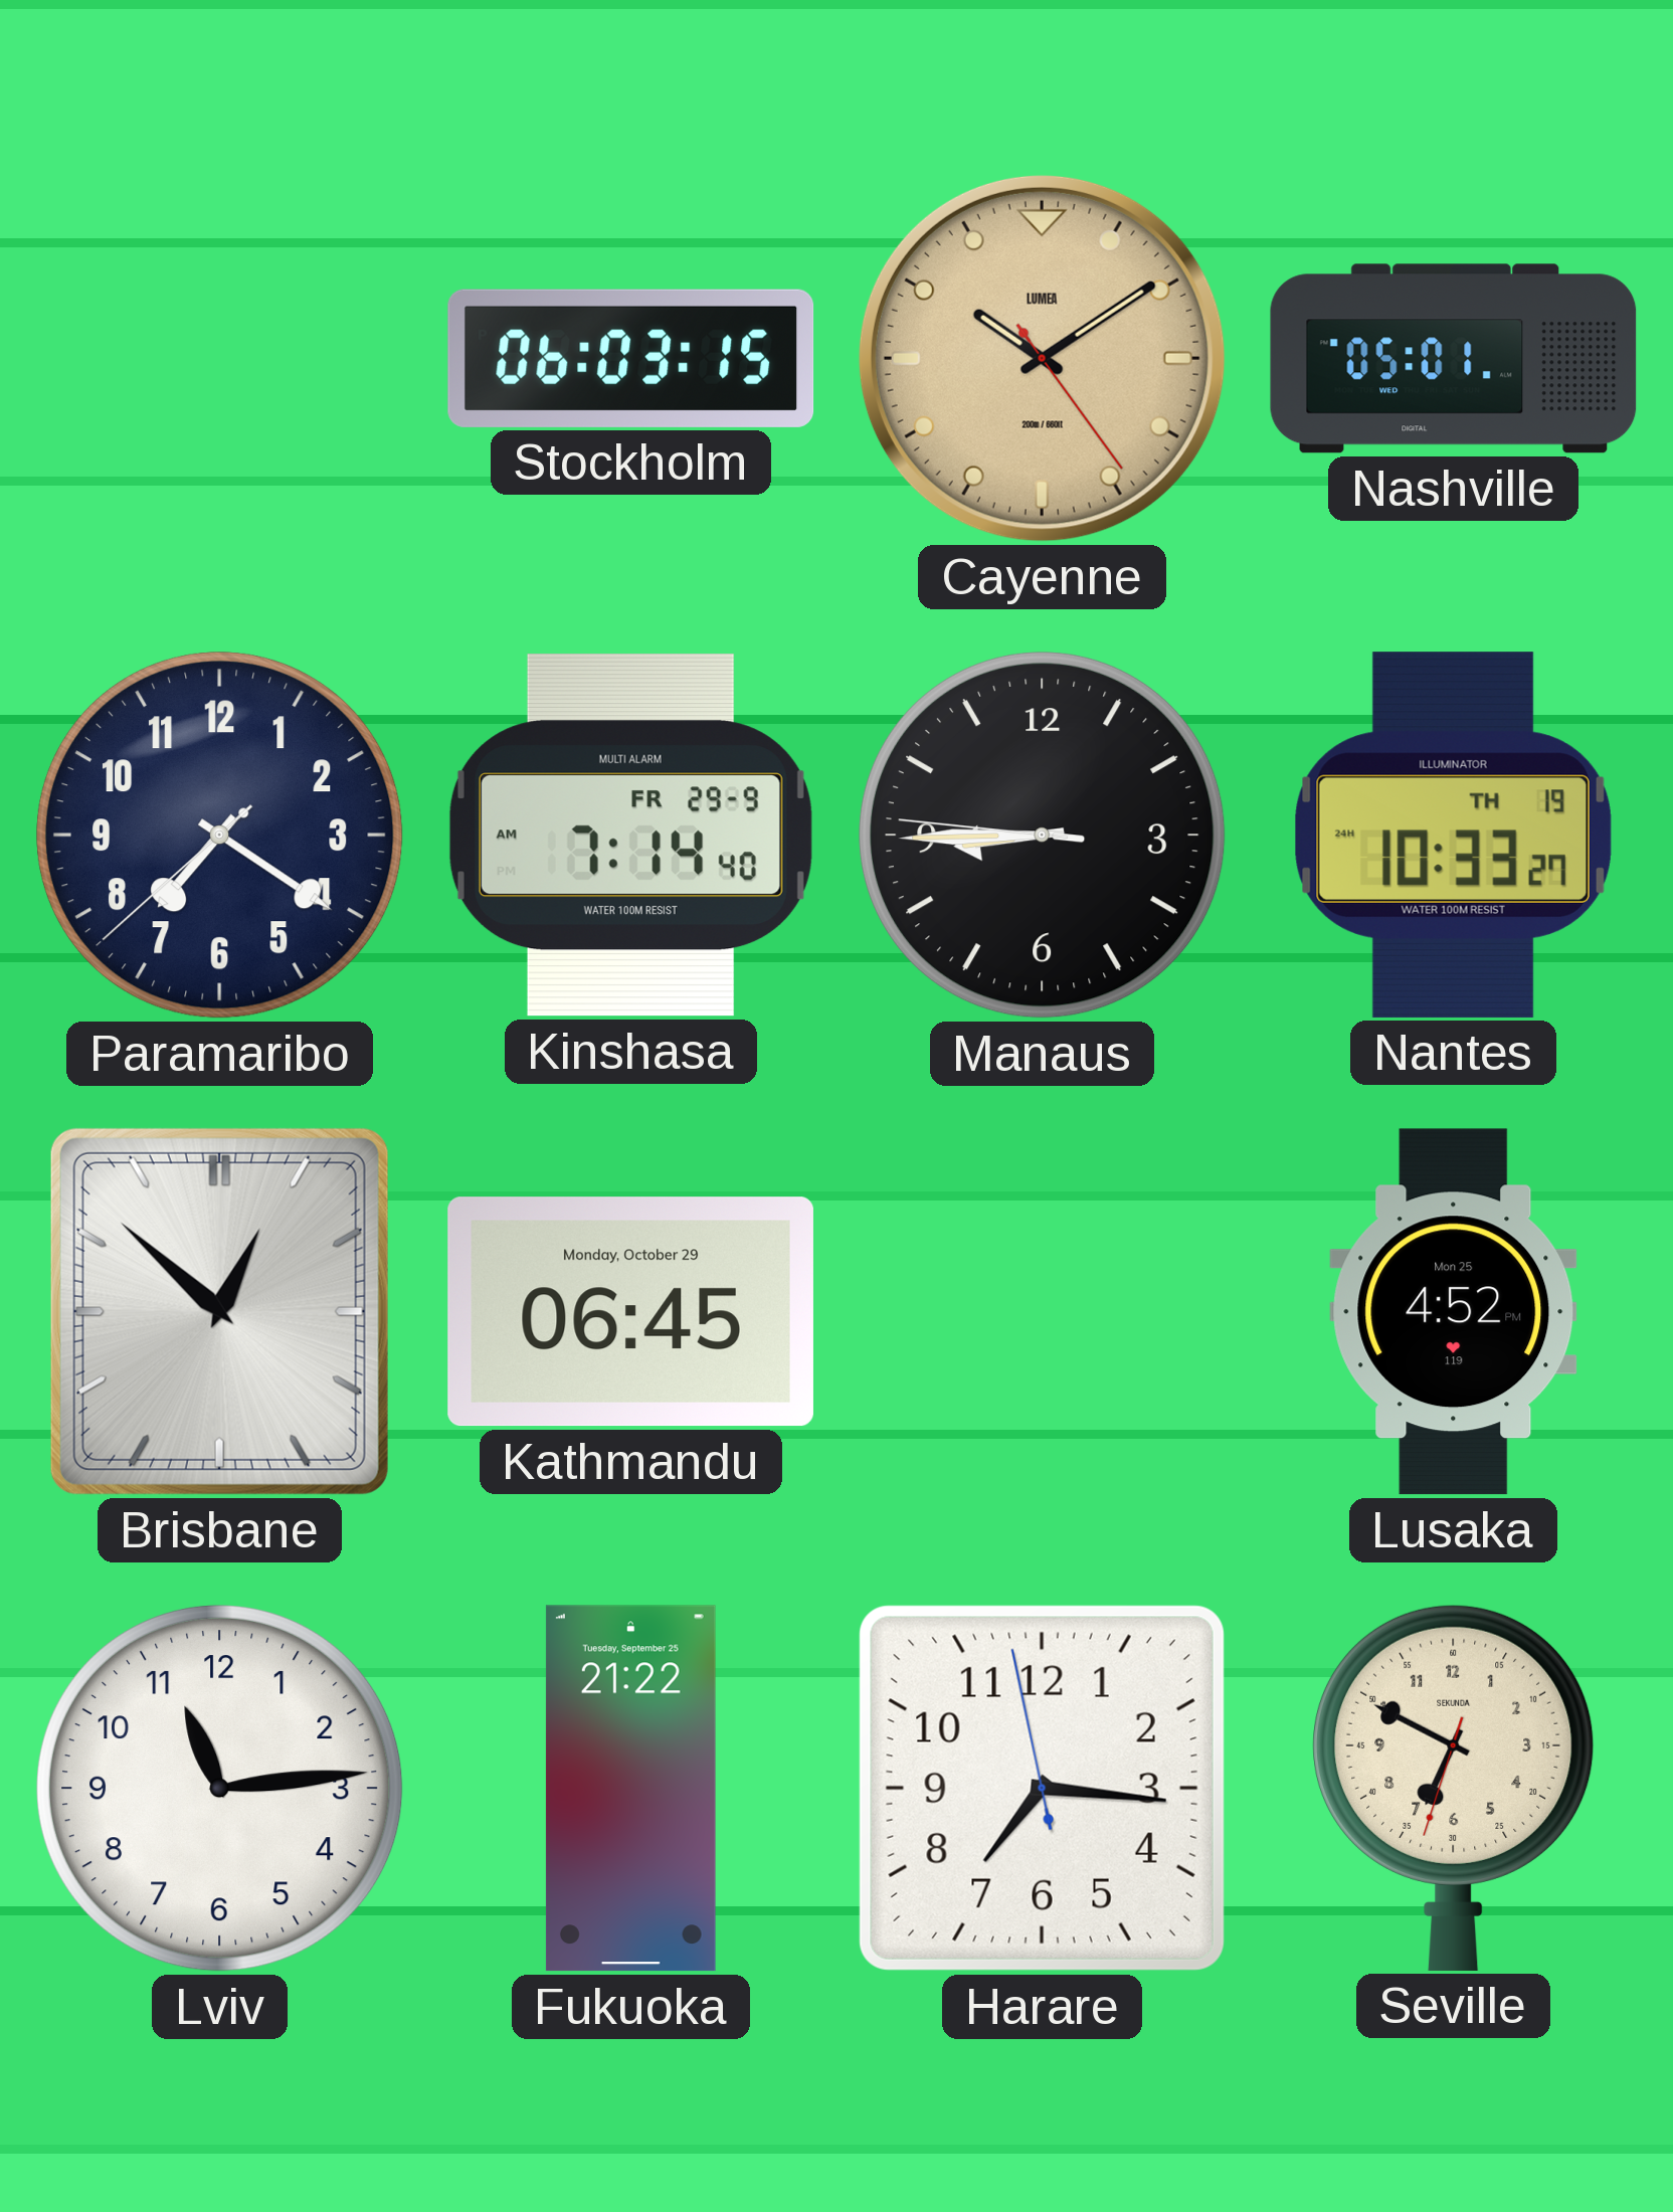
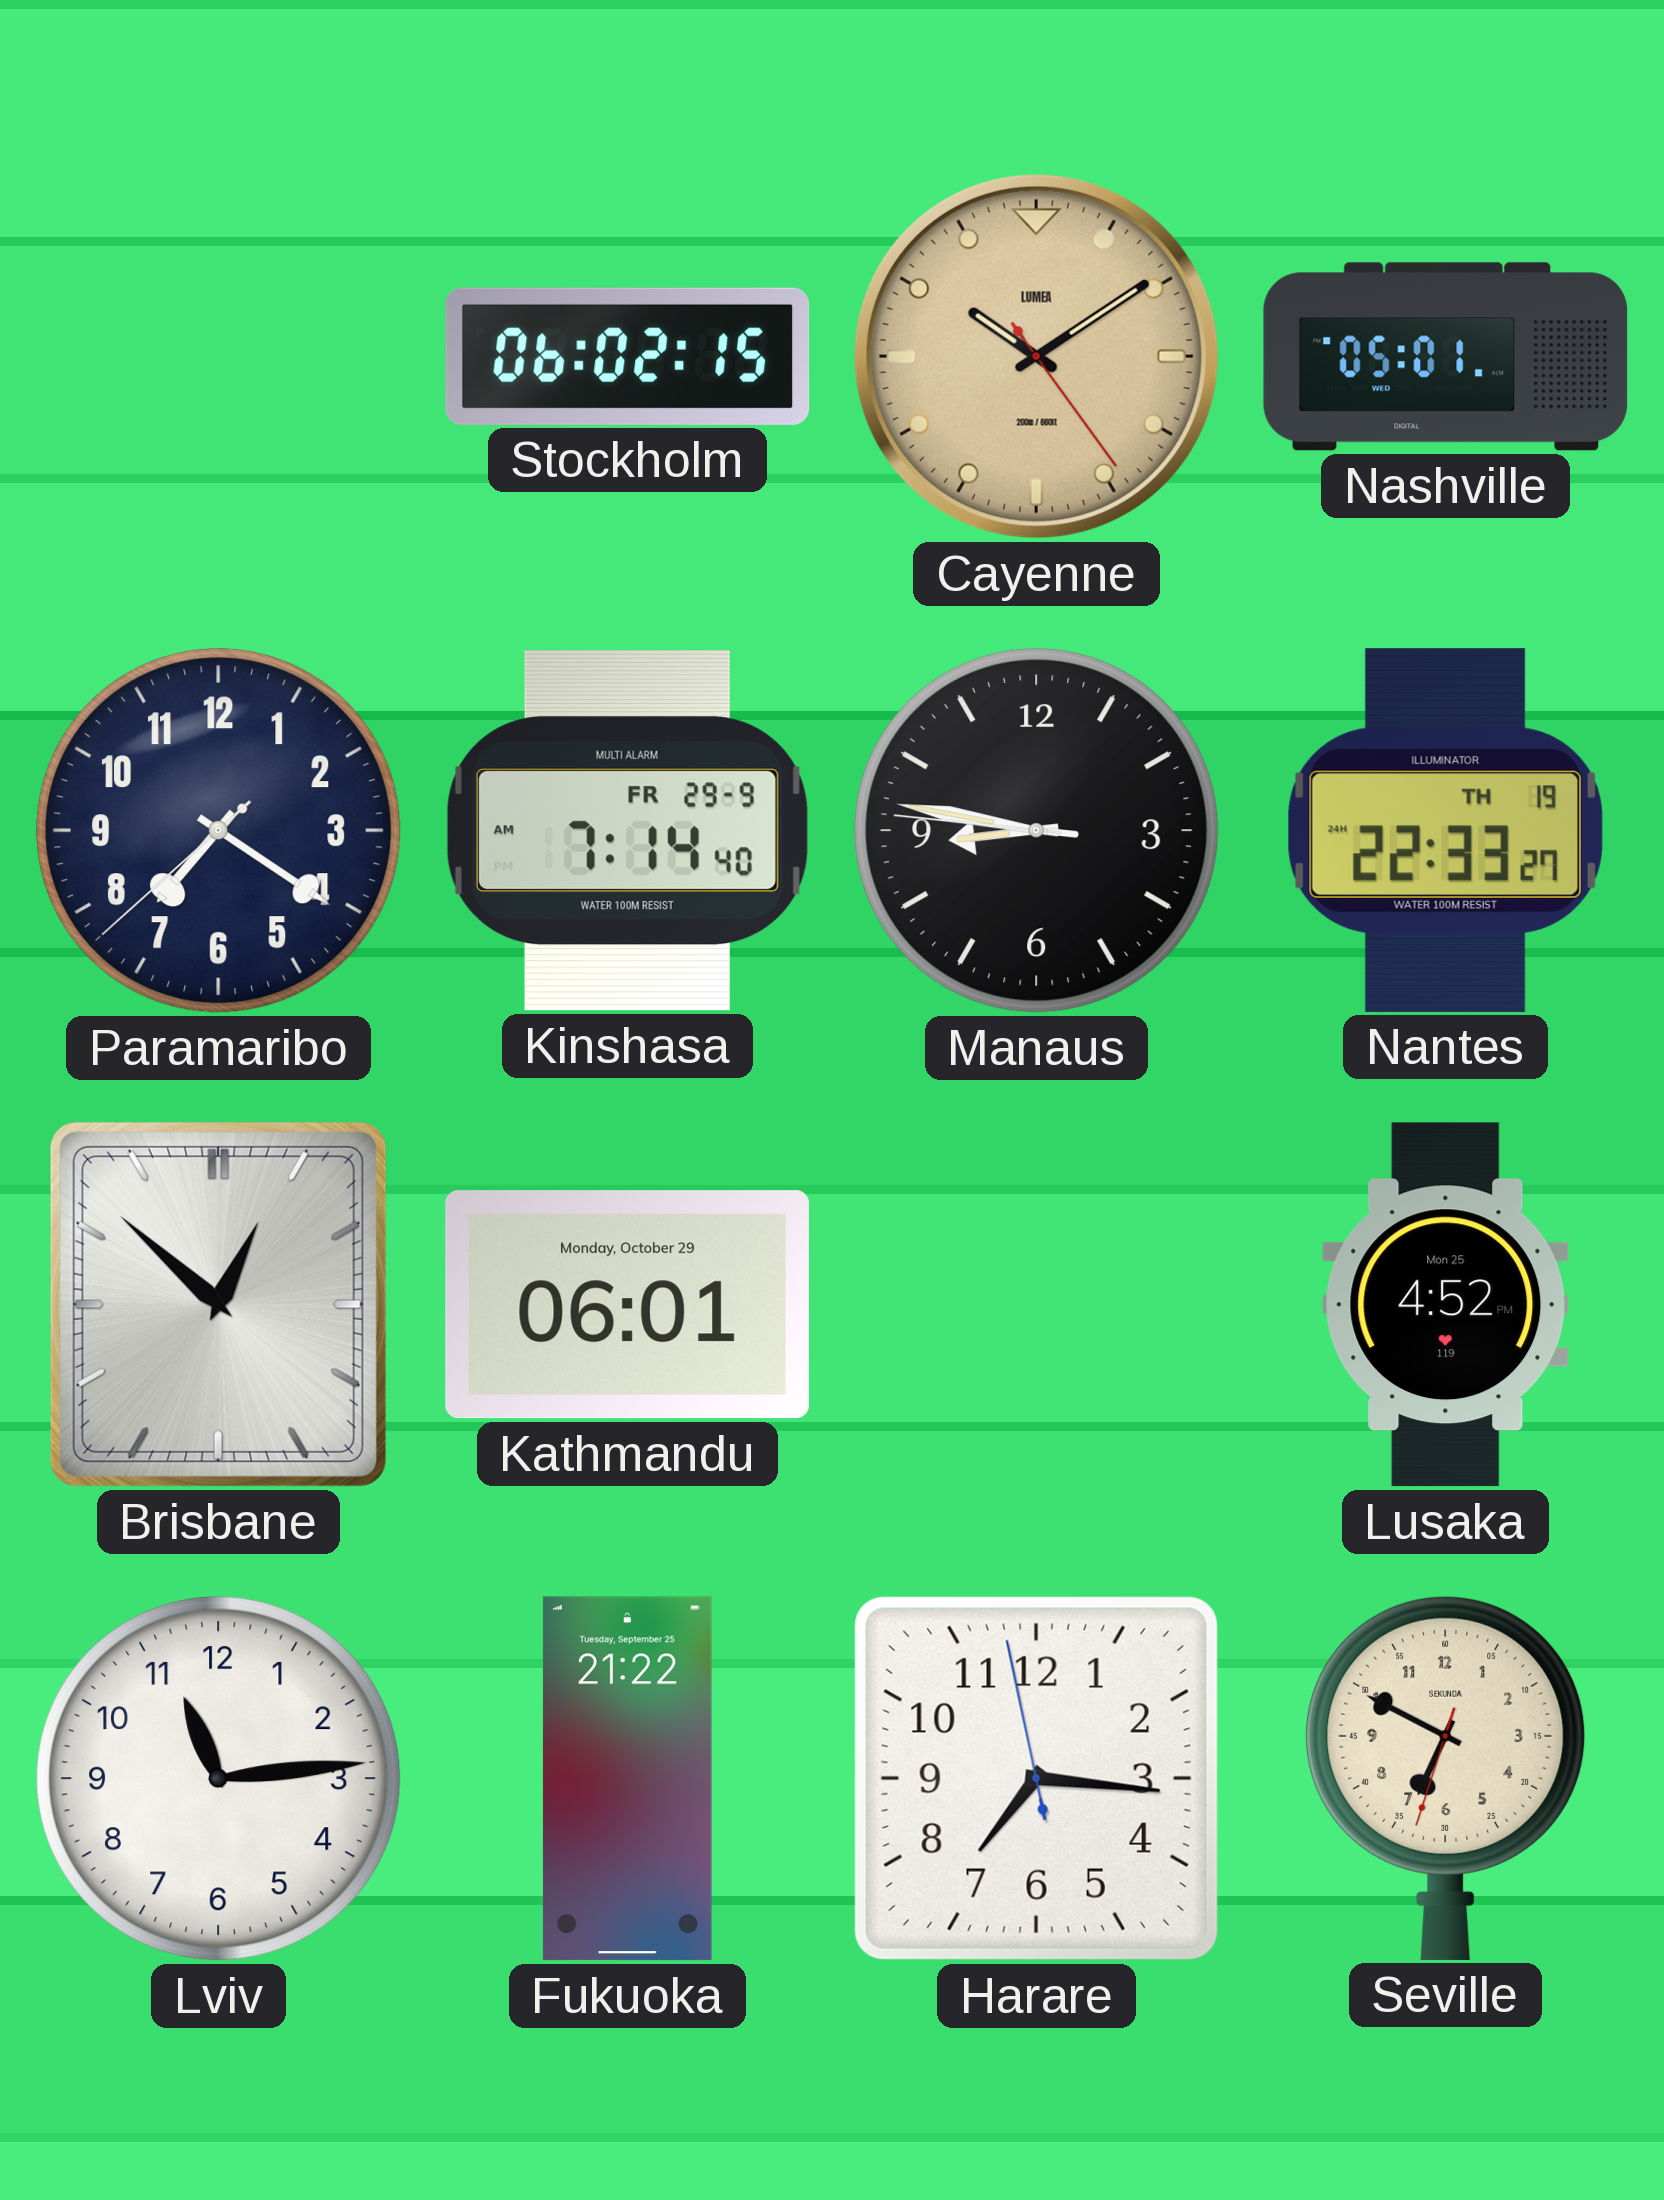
Stockholm: 06:03 -> 06:02 (628, 356)
Manaus: 8:44 -> 8:46 (1036, 830)
Nantes: 10:33 -> 22:33 (1445, 830)
Kathmandu: 06:45 -> 06:01 (627, 1305)
